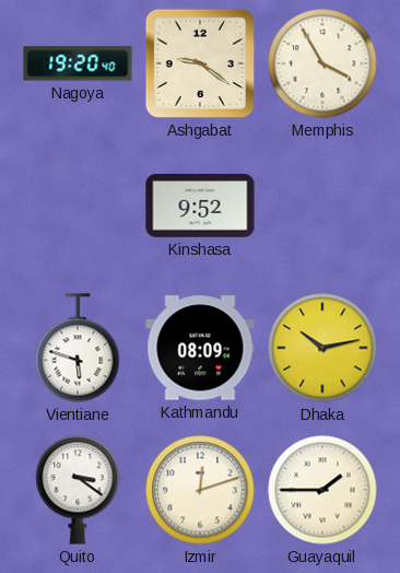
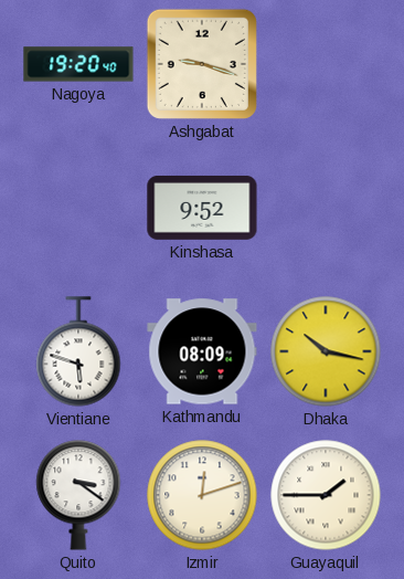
Ashgabat: 9:21 -> 9:18 (202, 64)
Memphis: 3:55 -> none (322, 63)
Dhaka: 10:13 -> 10:17 (326, 351)
